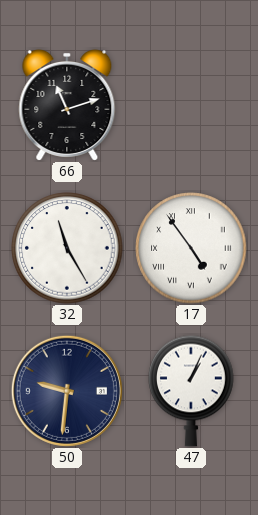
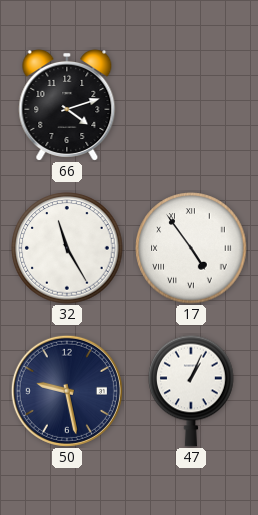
66: 11:12 -> 4:12 (67, 106)
50: 9:31 -> 9:28 (67, 391)
